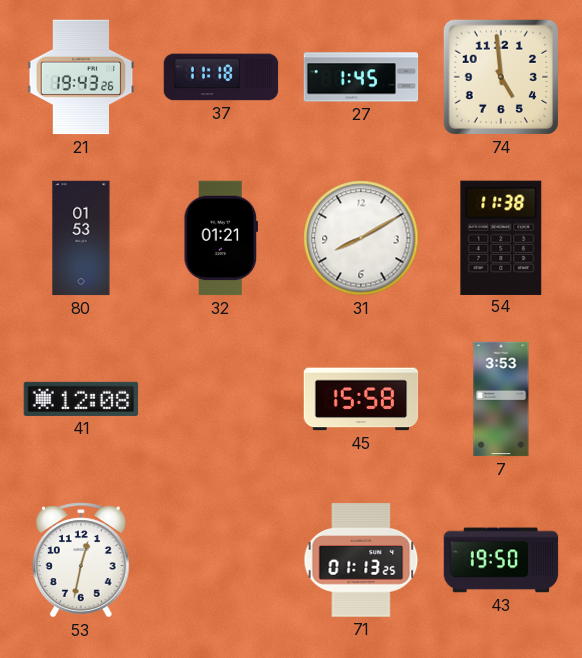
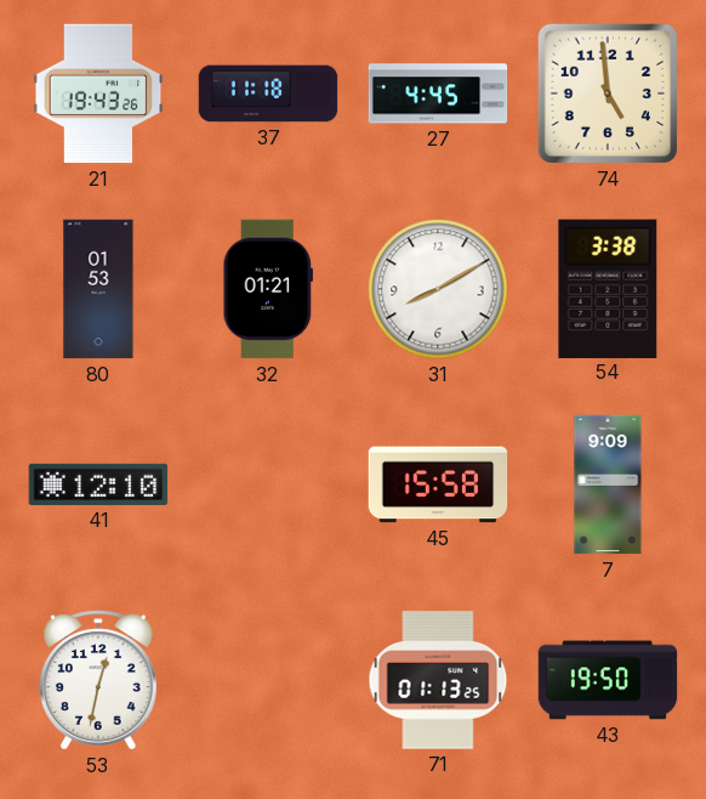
27: 1:45 -> 4:45 (438, 93)
54: 11:38 -> 3:38 (608, 288)
41: 12:08 -> 12:10 (98, 484)
7: 3:53 -> 9:09 (608, 484)
